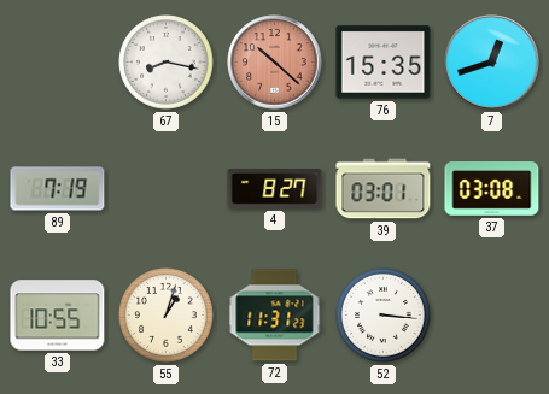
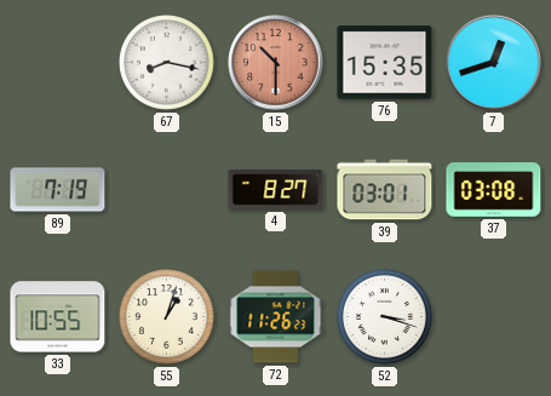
15: 10:22 -> 10:30 (276, 63)
72: 11:31 -> 11:26 (276, 317)
52: 3:16 -> 3:18 (385, 317)
